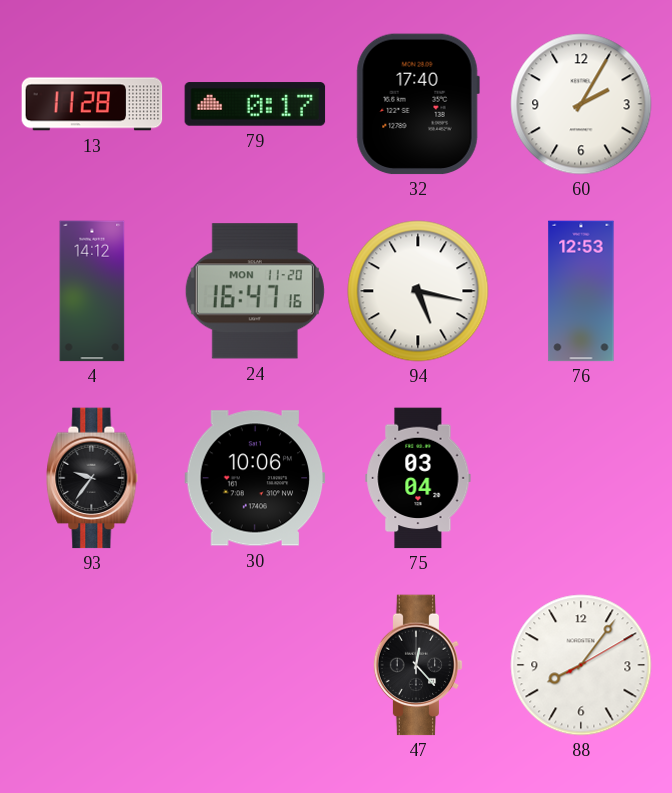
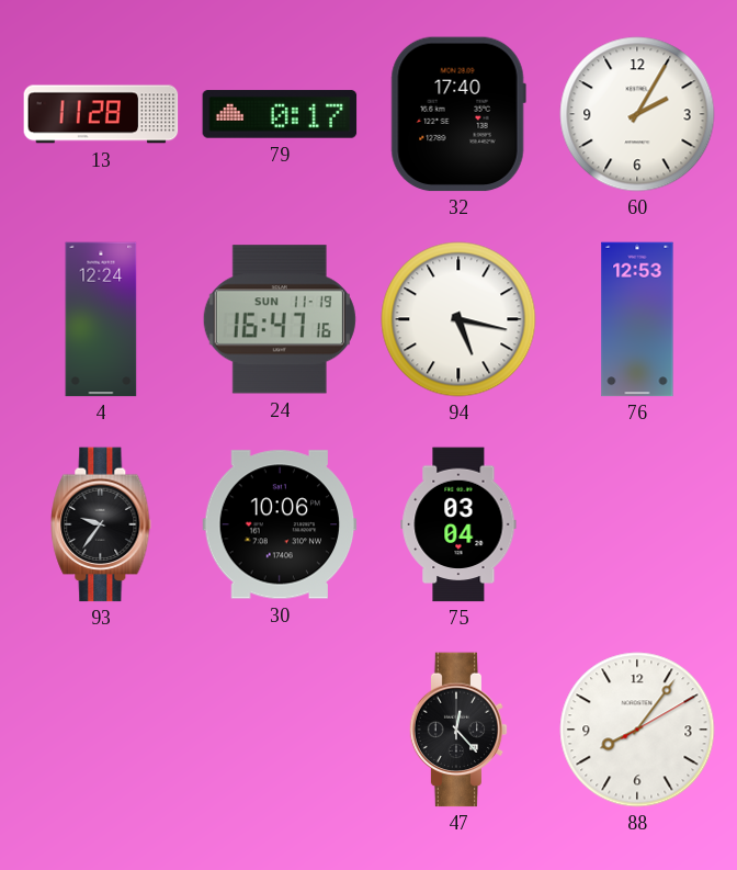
4: 14:12 -> 12:24 (101, 319)
24 date: MON 11-20 -> SUN 11-19 (280, 319)
